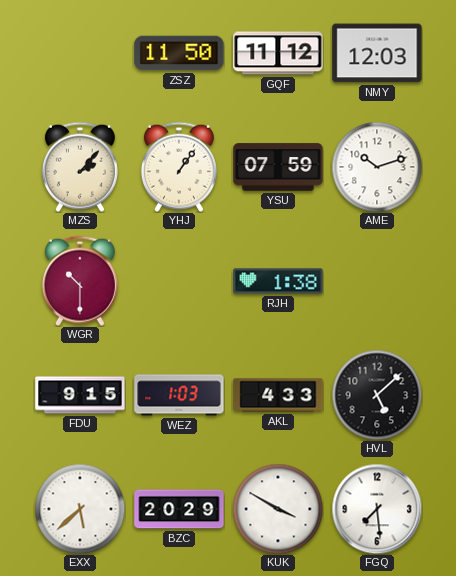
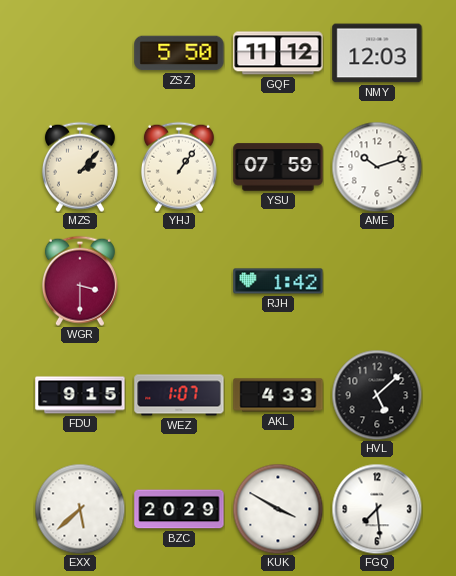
ZSZ: 11:50 -> 5:50 (179, 53)
WGR: 10:30 -> 3:30 (80, 281)
RJH: 1:38 -> 1:42 (278, 281)
WEZ: 1:03 -> 1:07 (179, 395)
